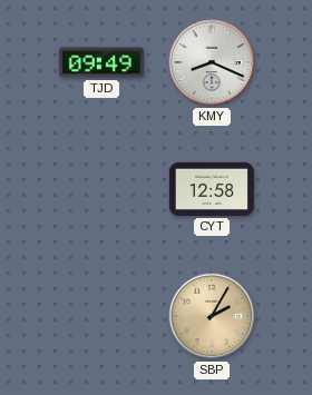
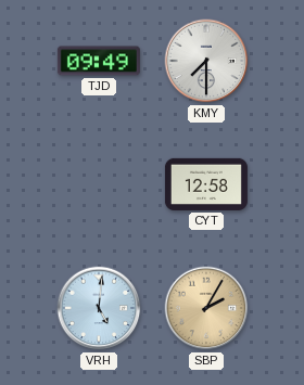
KMY: 8:19 -> 7:30 (206, 61)
VRH: none -> 5:01 (99, 308)
